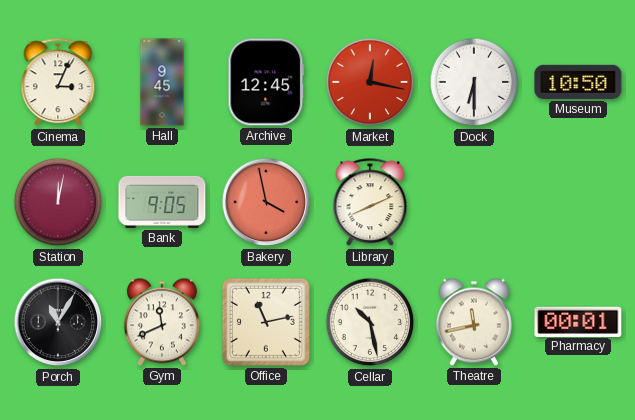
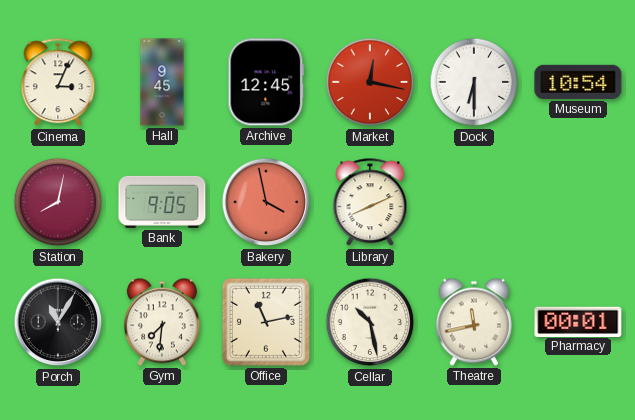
Museum: 10:50 -> 10:54 (578, 82)
Station: 12:02 -> 8:02 (58, 202)
Gym: 11:41 -> 7:31 (162, 322)
